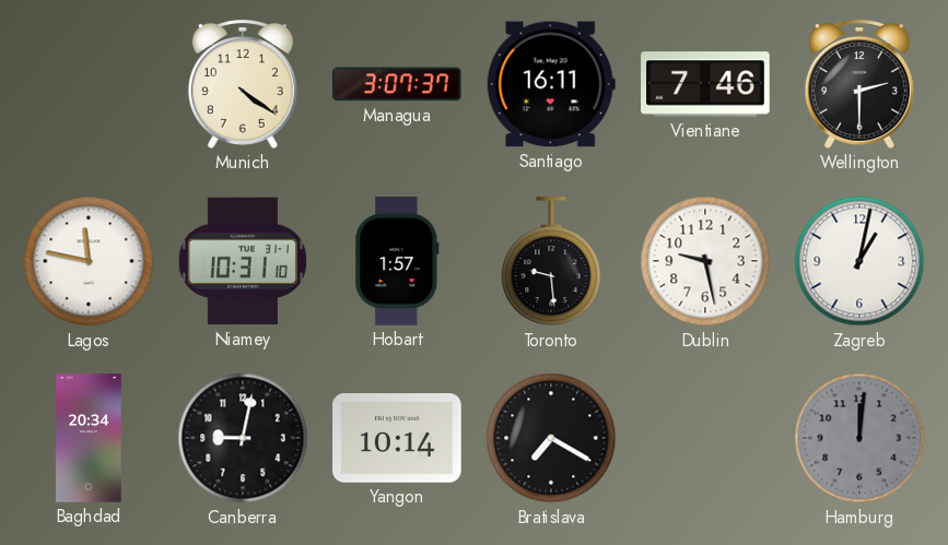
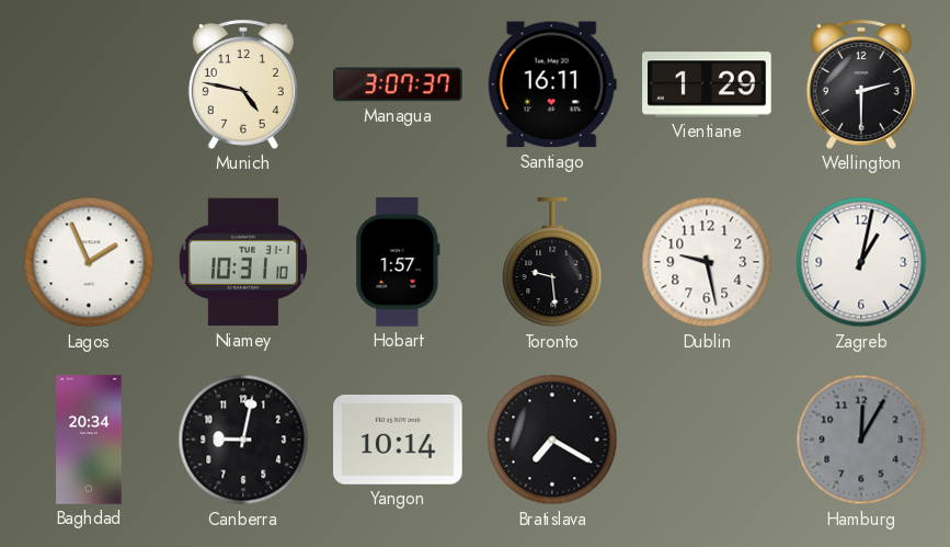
Munich: 4:21 -> 4:47 (243, 86)
Vientiane: 7:46 -> 1:29 (707, 84)
Lagos: 11:47 -> 1:56 (89, 262)
Hamburg: 12:01 -> 12:05 (861, 440)
